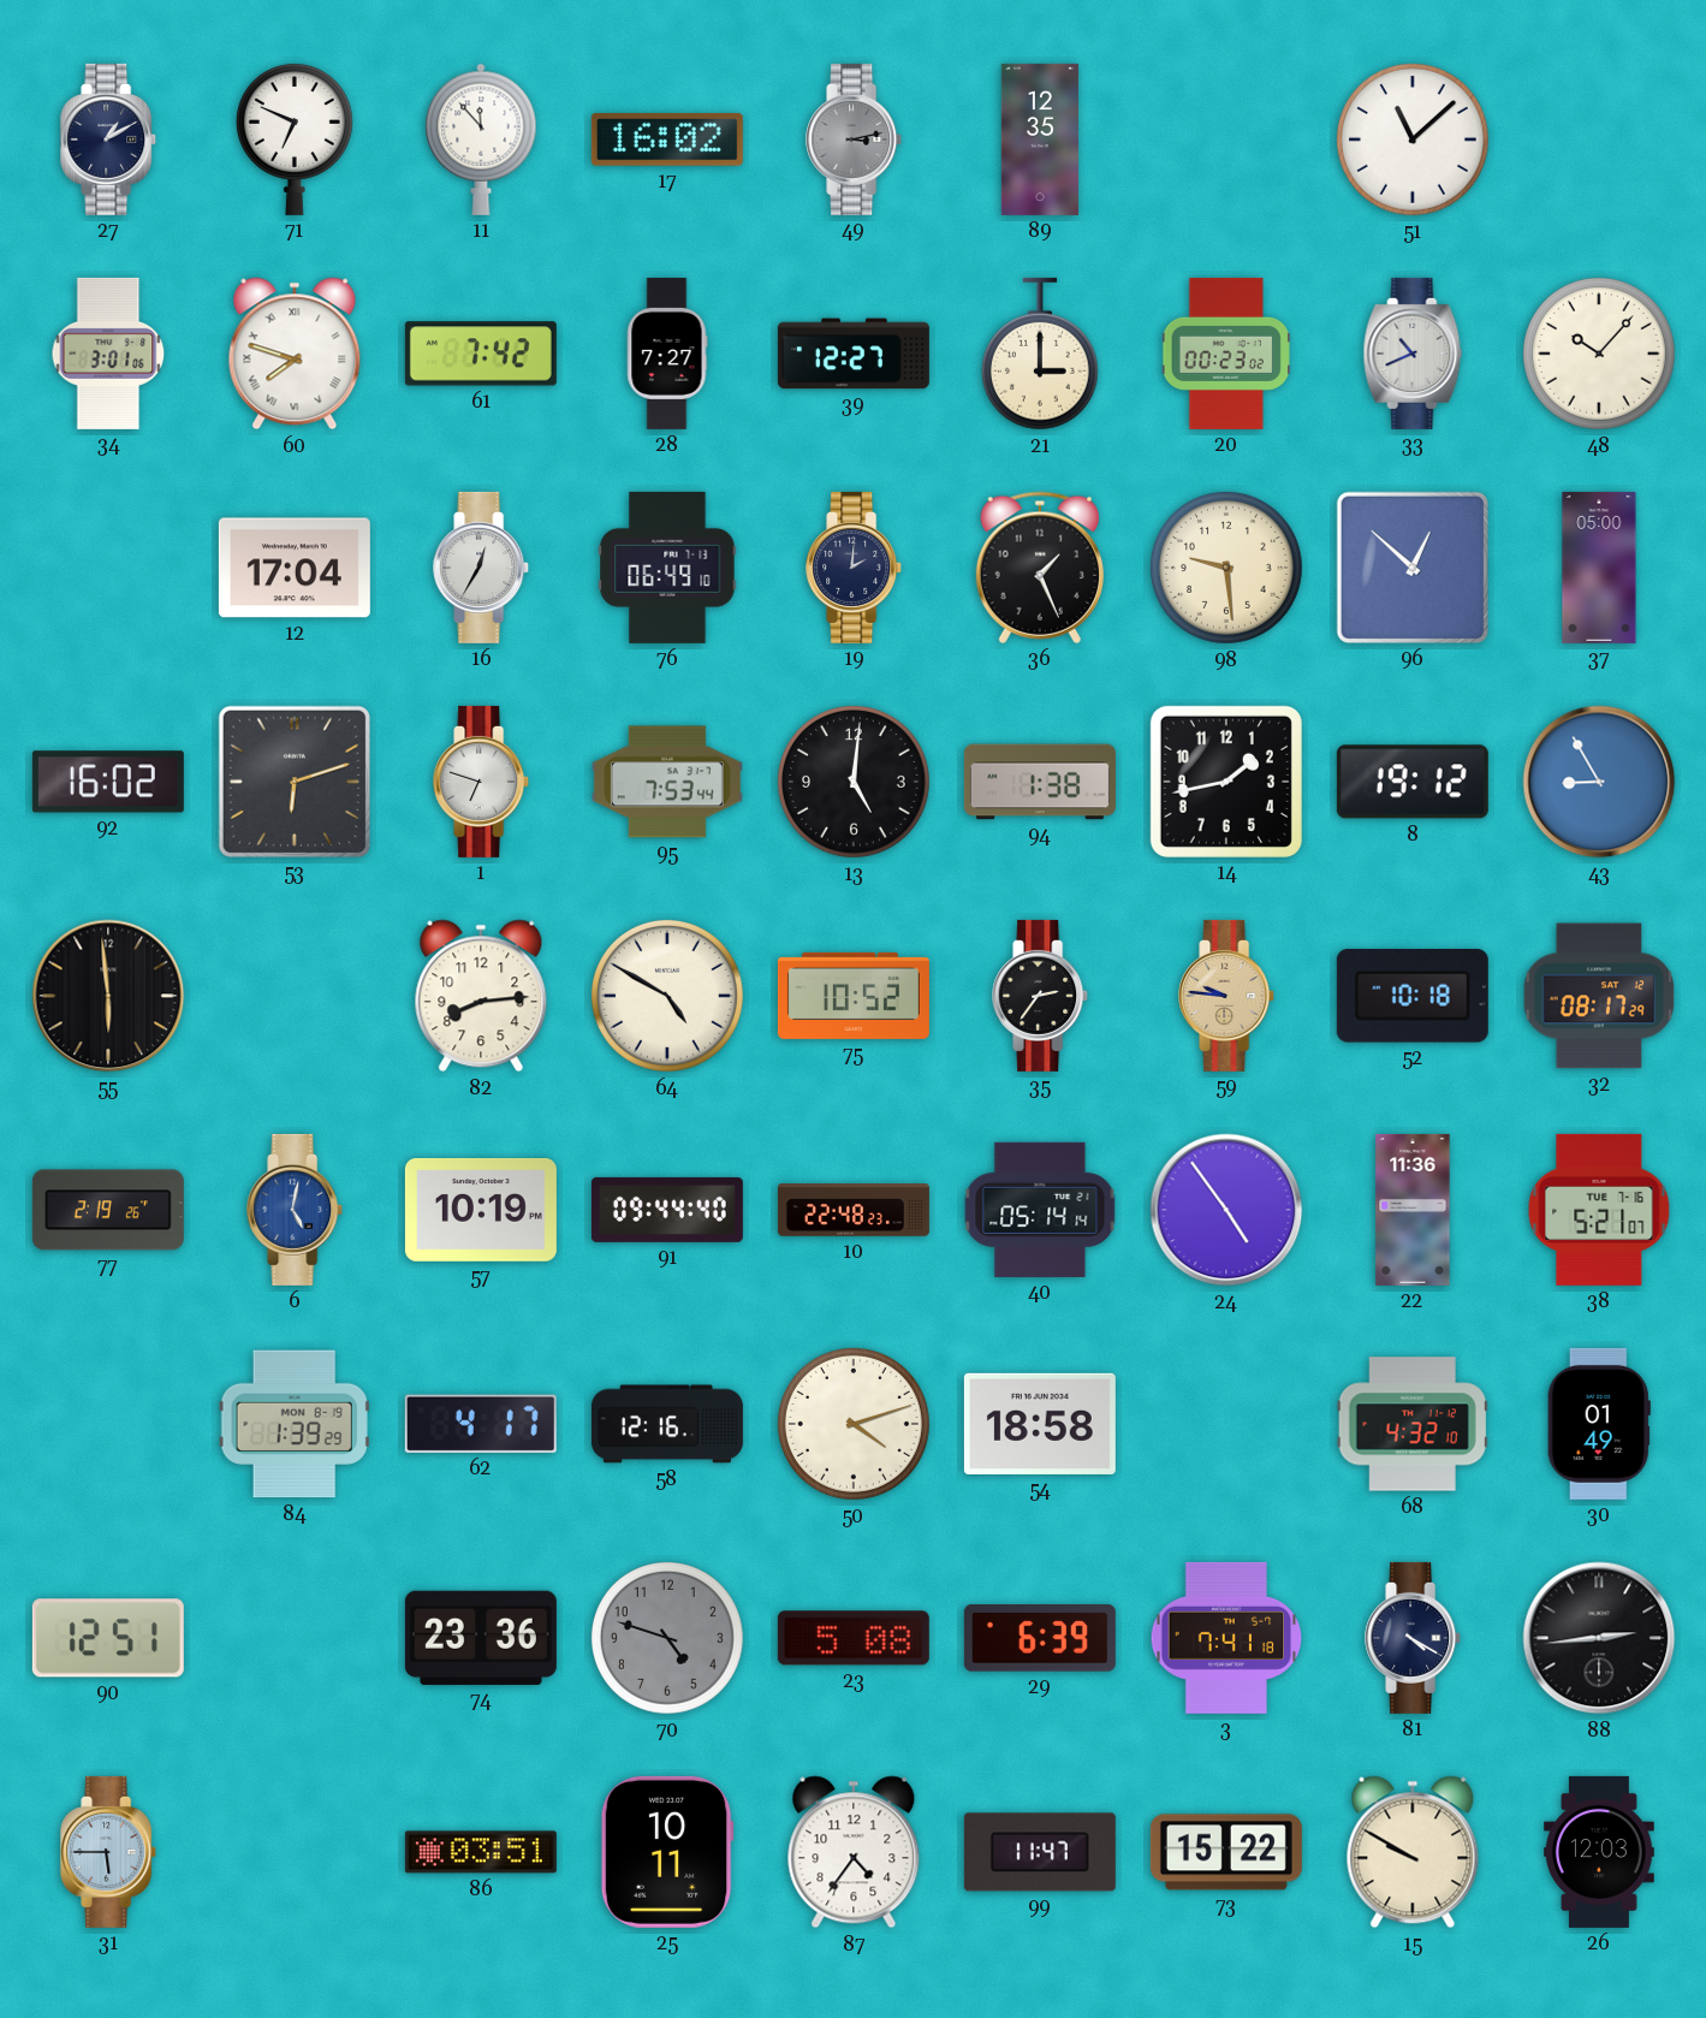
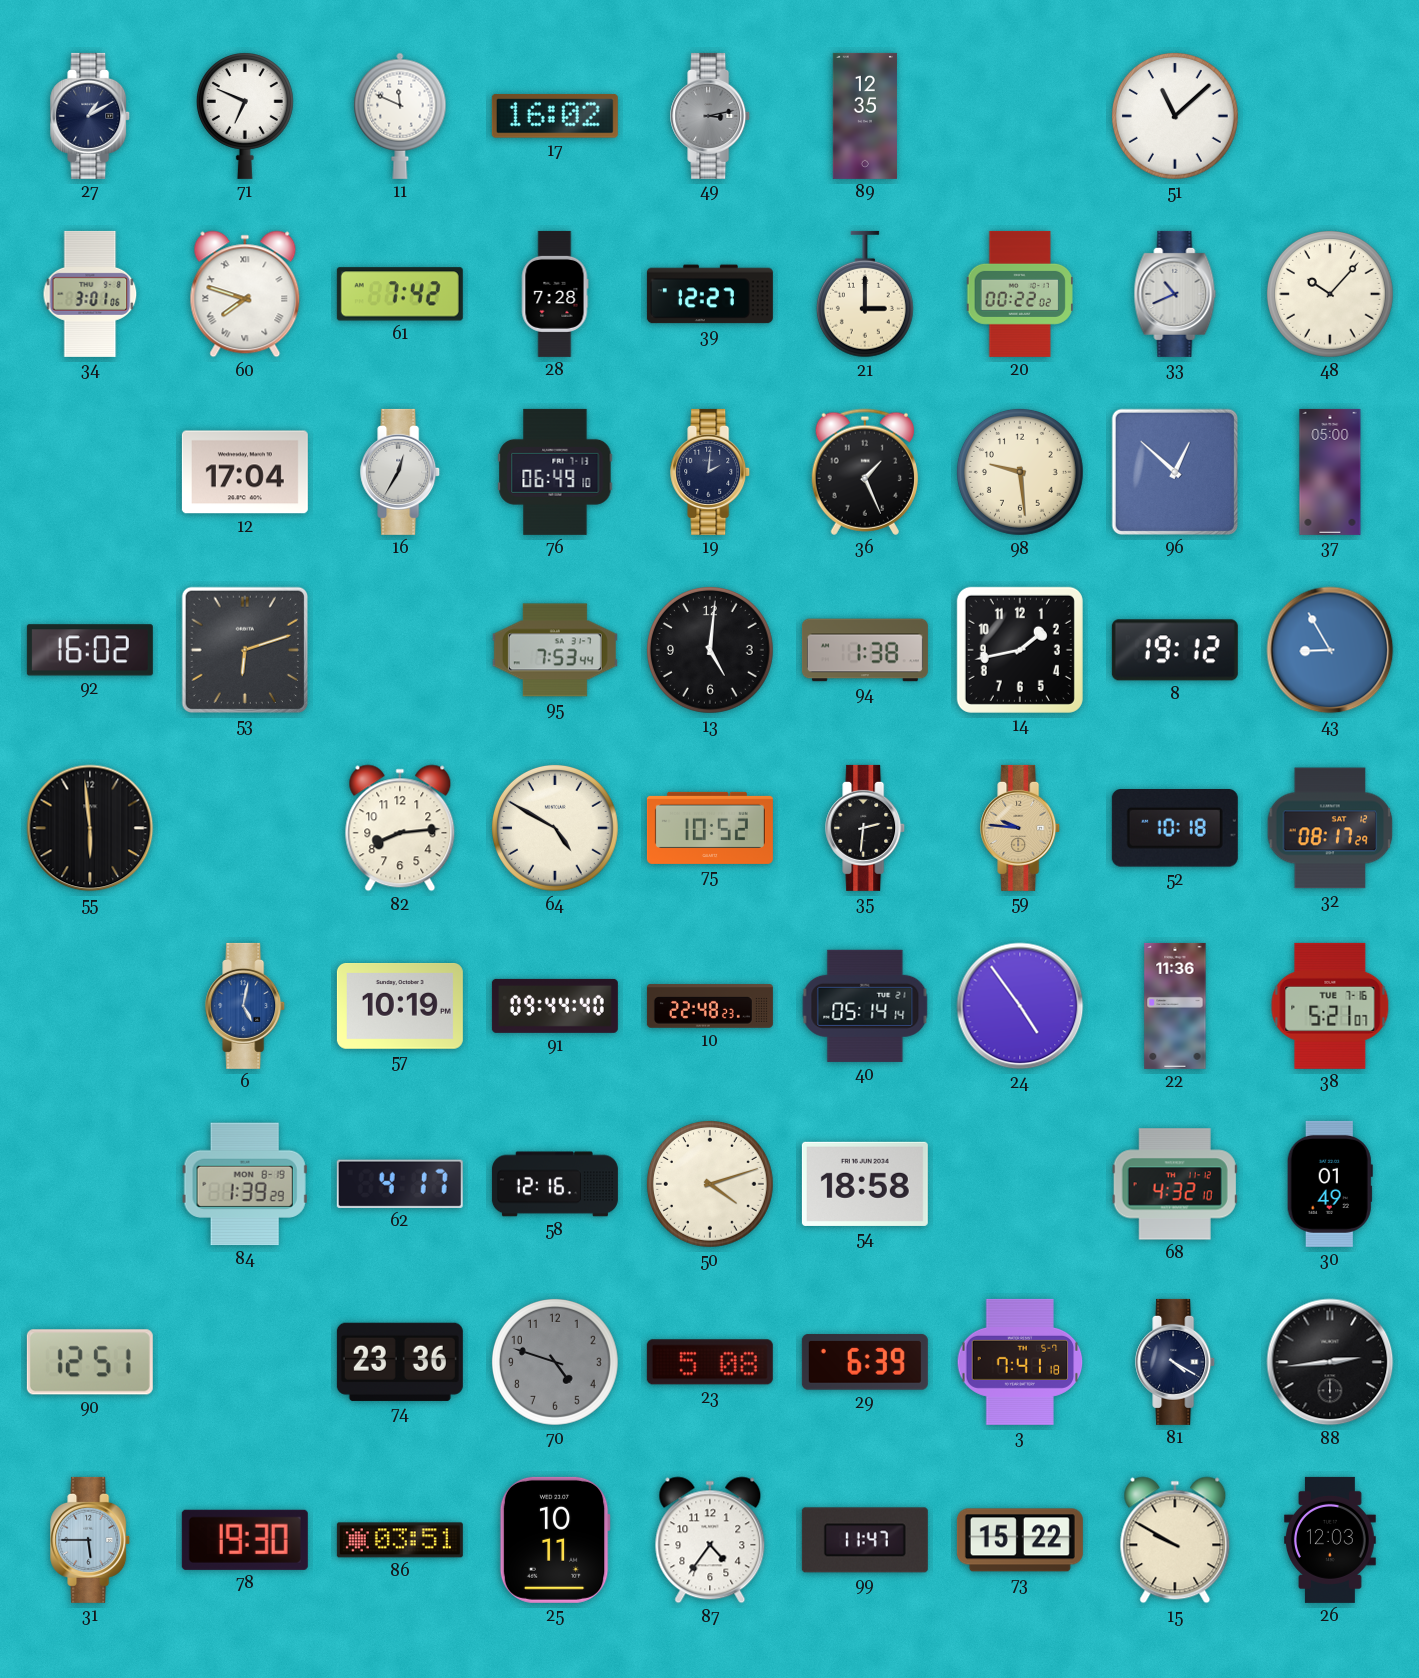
11: 11:53 -> 11:49 (400, 116)
28: 7:27 -> 7:28 (555, 294)
20: 00:23 -> 00:22 (1020, 294)
1: 6:48 -> none (482, 782)
35: 2:36 -> 2:31 (866, 828)
77: 2:19 -> none (108, 1210)
78: none -> 19:30 (245, 1540)
